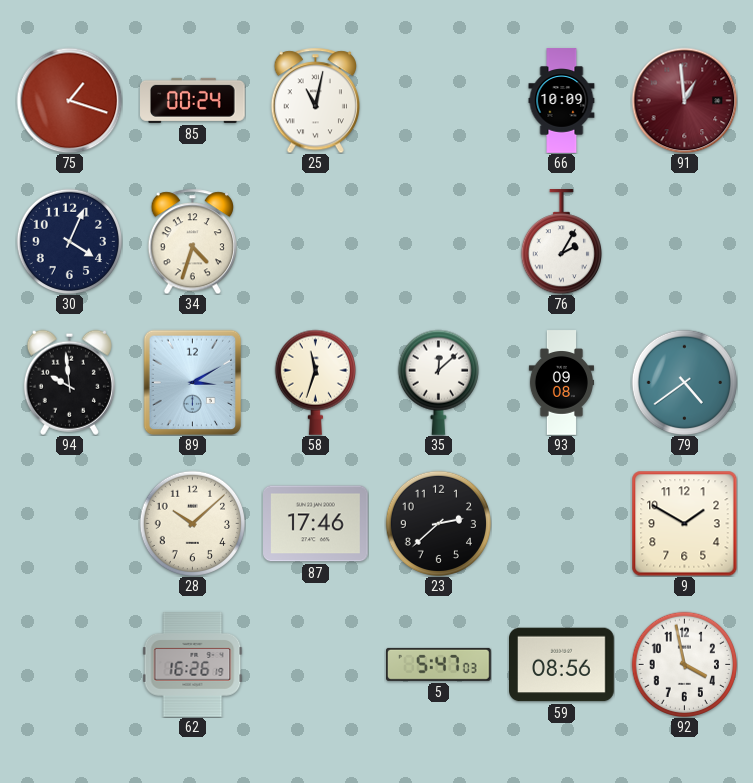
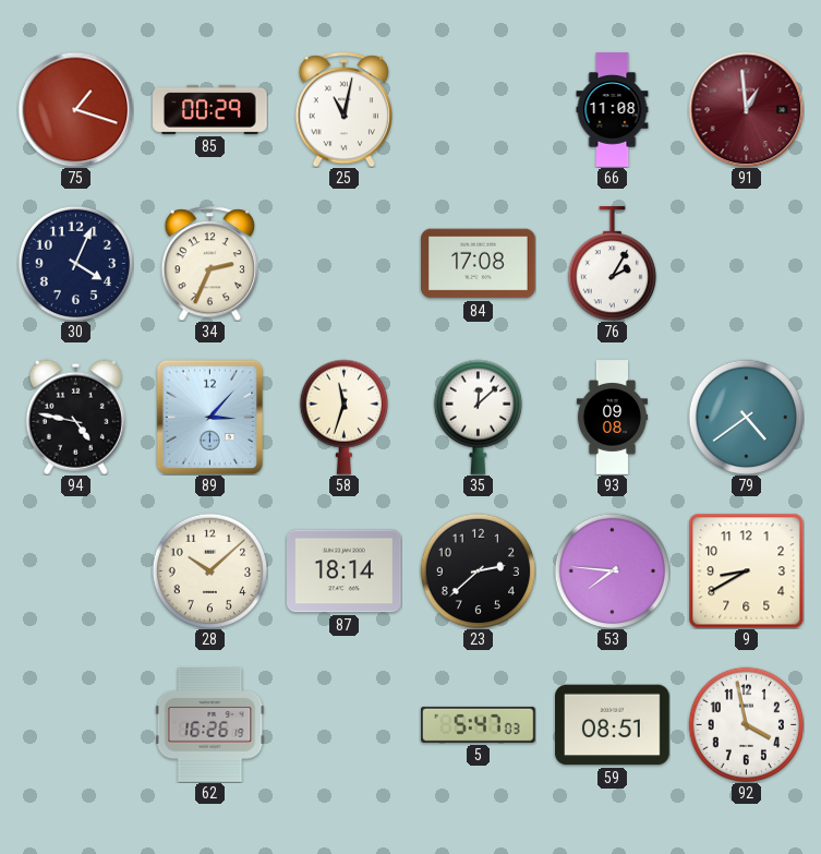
85: 00:24 -> 00:29 (210, 109)
66: 10:09 -> 11:08 (613, 110)
34: 4:33 -> 2:34 (209, 263)
84: none -> 17:08 (479, 264)
94: 9:59 -> 4:47 (75, 417)
89: 3:10 -> 3:07 (210, 417)
87: 17:46 -> 18:14 (345, 572)
53: none -> 7:46 (612, 570)
9: 1:50 -> 8:40 (746, 570)
59: 08:56 -> 08:51 (613, 725)
